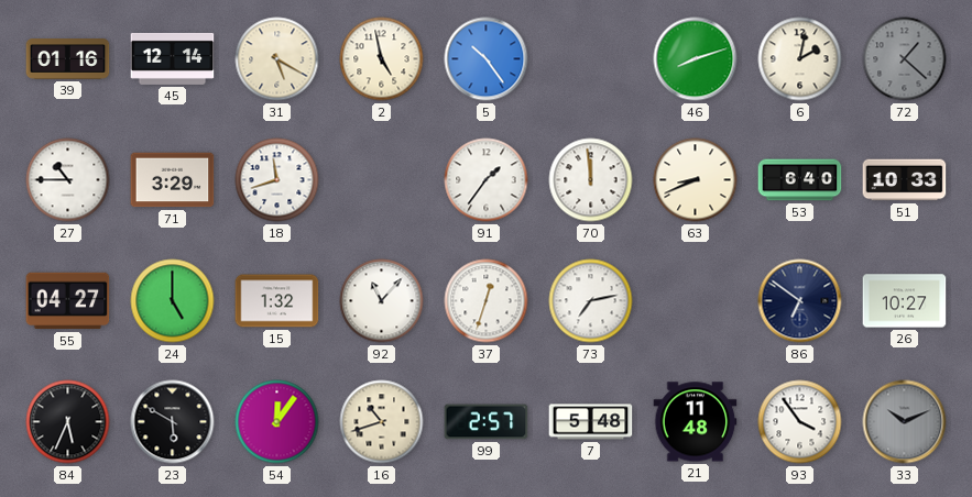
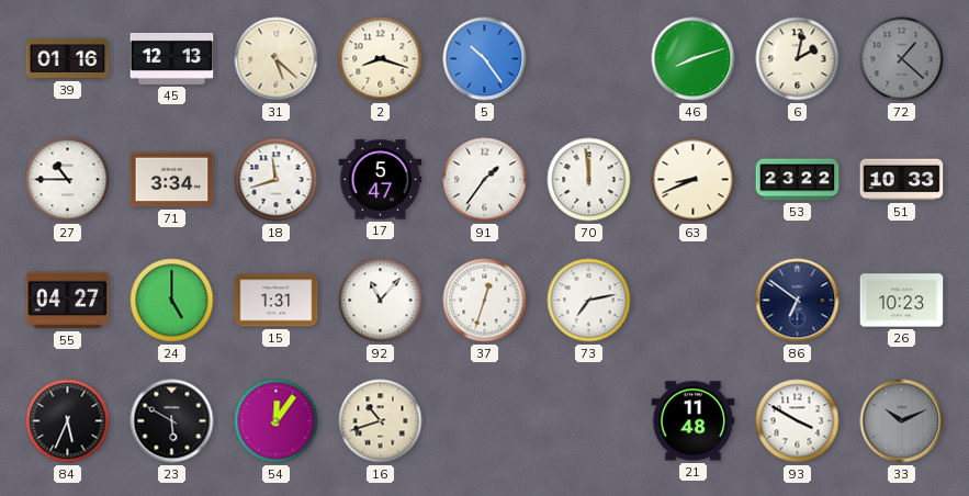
45: 12:14 -> 12:13 (172, 58)
31: 5:20 -> 5:22 (277, 59)
2: 4:58 -> 8:18 (381, 59)
71: 3:29 -> 3:34 (172, 180)
17: none -> 5:47 (381, 180)
53: 6:40 -> 23:22 (798, 180)
15: 1:32 -> 1:31 (277, 301)
26: 10:27 -> 10:23 (902, 301)
99: 2:57 -> none (487, 422)
7: 5:48 -> none (591, 422)
93: 3:54 -> 3:50 (798, 421)
